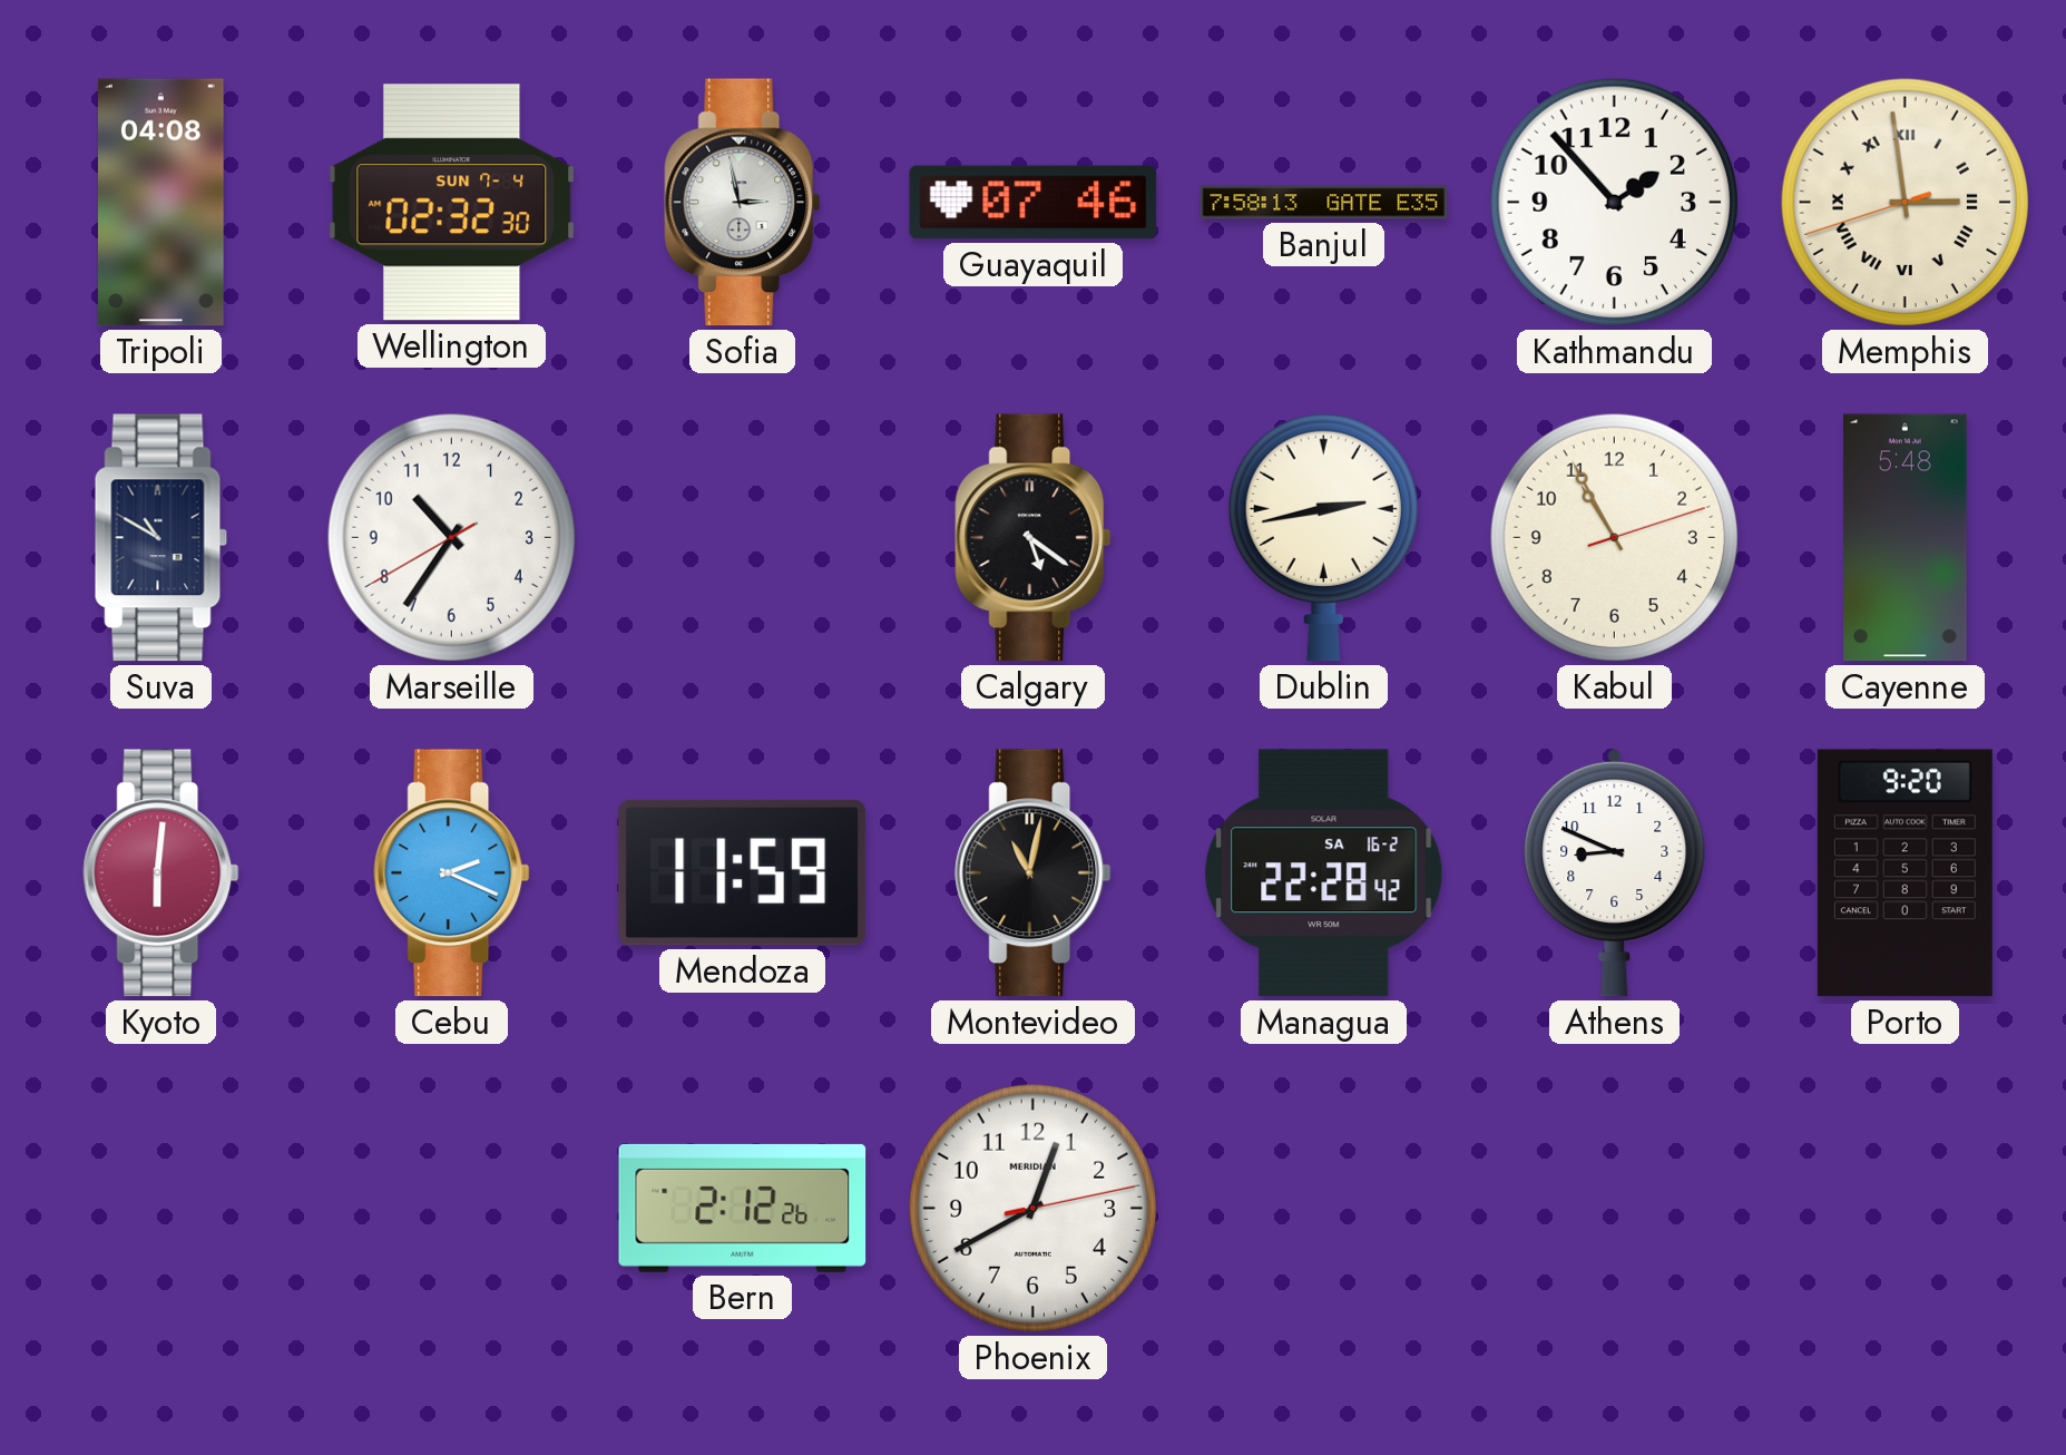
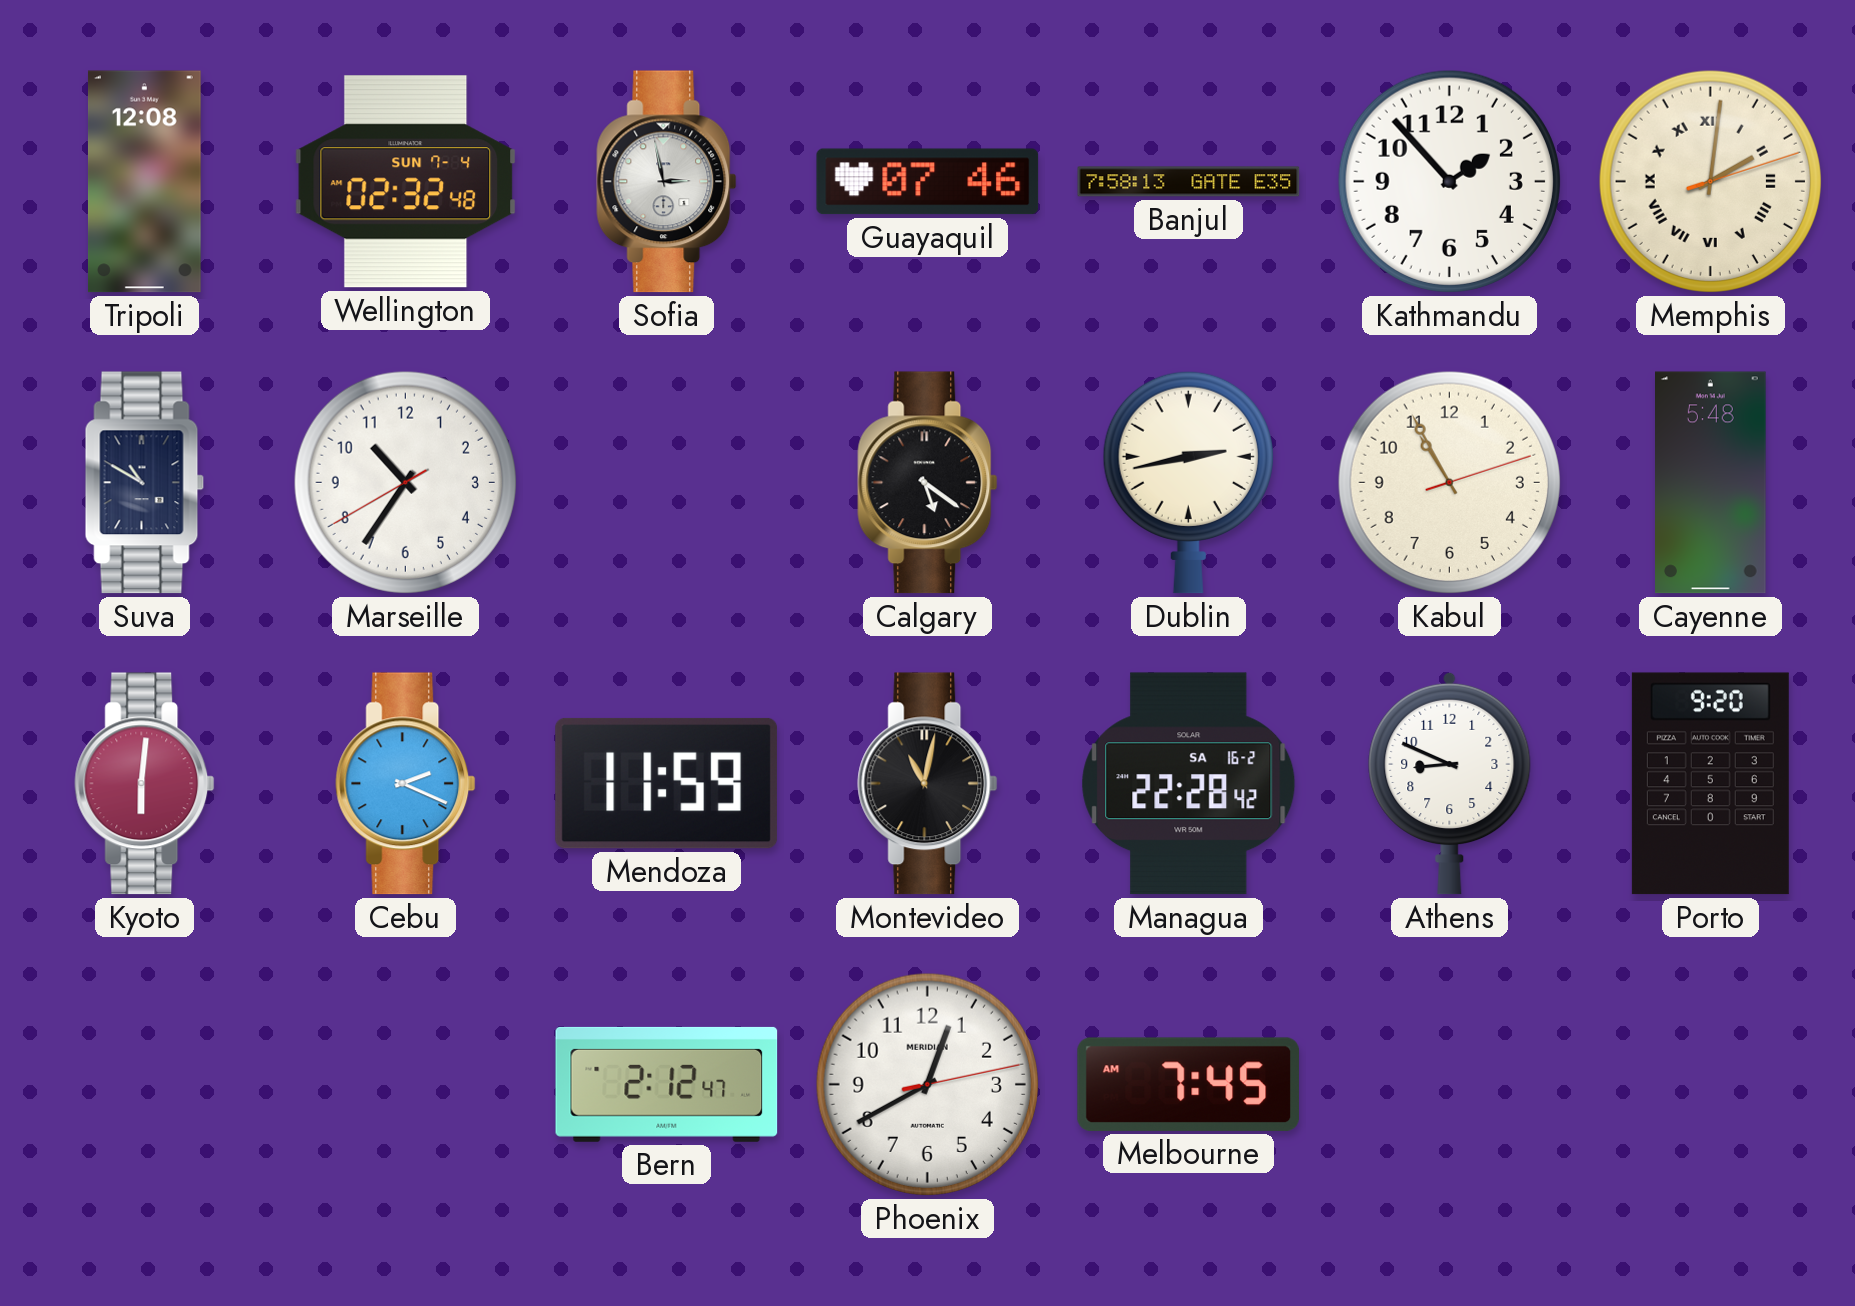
Tripoli: 04:08 -> 12:08 (144, 182)
Wellington: 02:32:30 -> 02:32:48 (406, 182)
Memphis: 2:58 -> 2:01 (1710, 181)
Bern: 2:12:26 -> 2:12:47 (667, 1084)
Melbourne: none -> 7:45 (1188, 1084)
